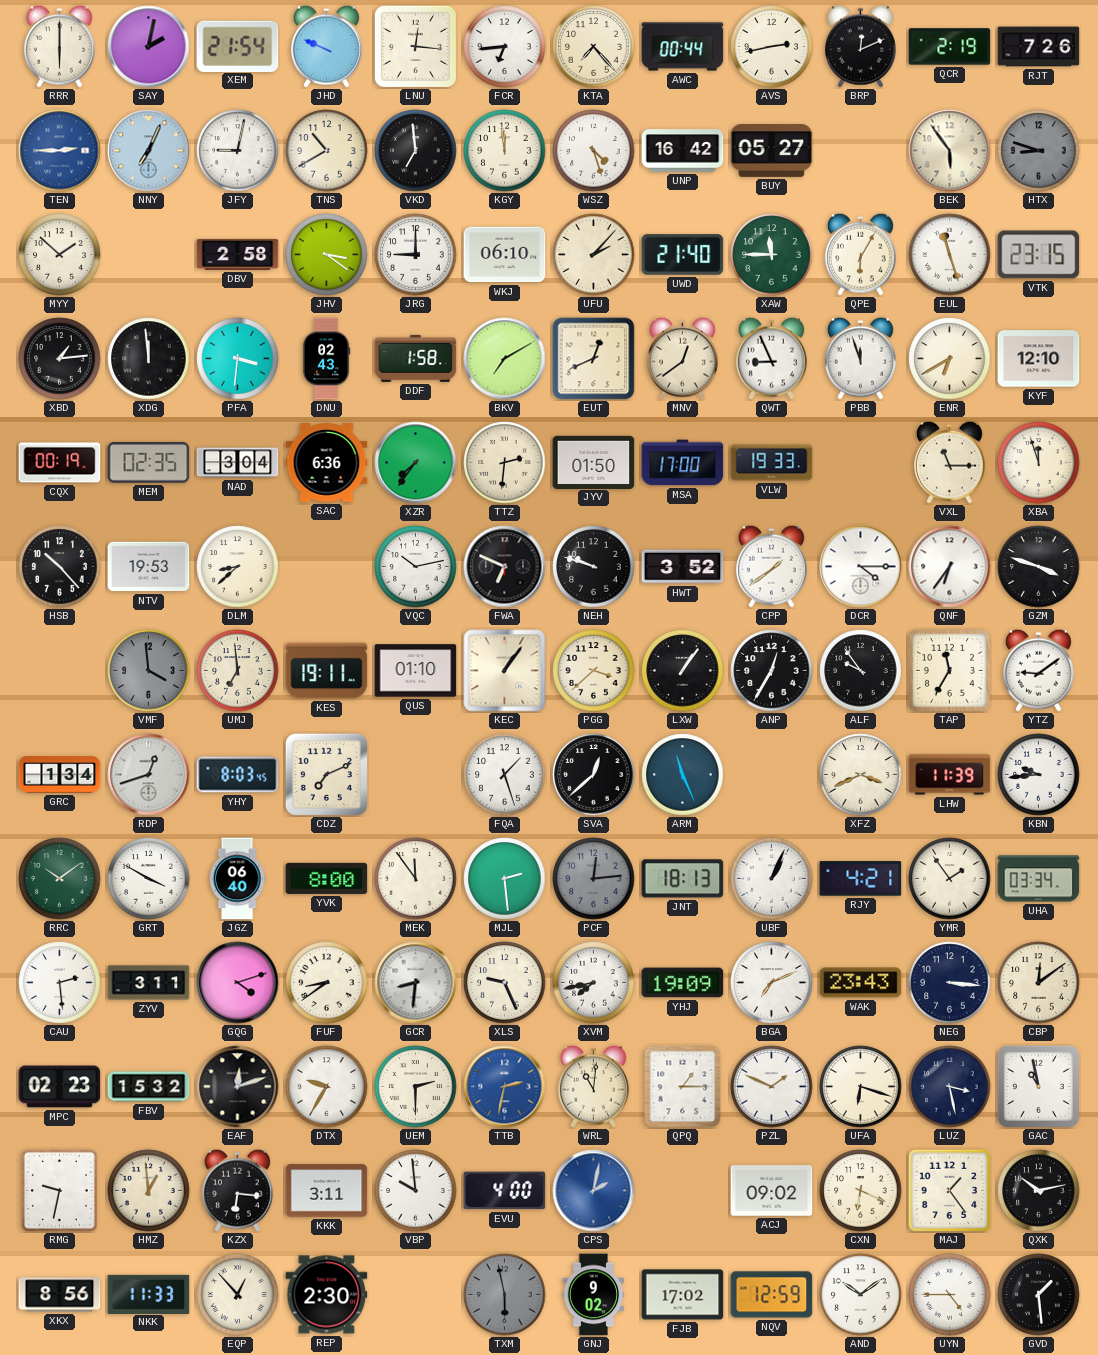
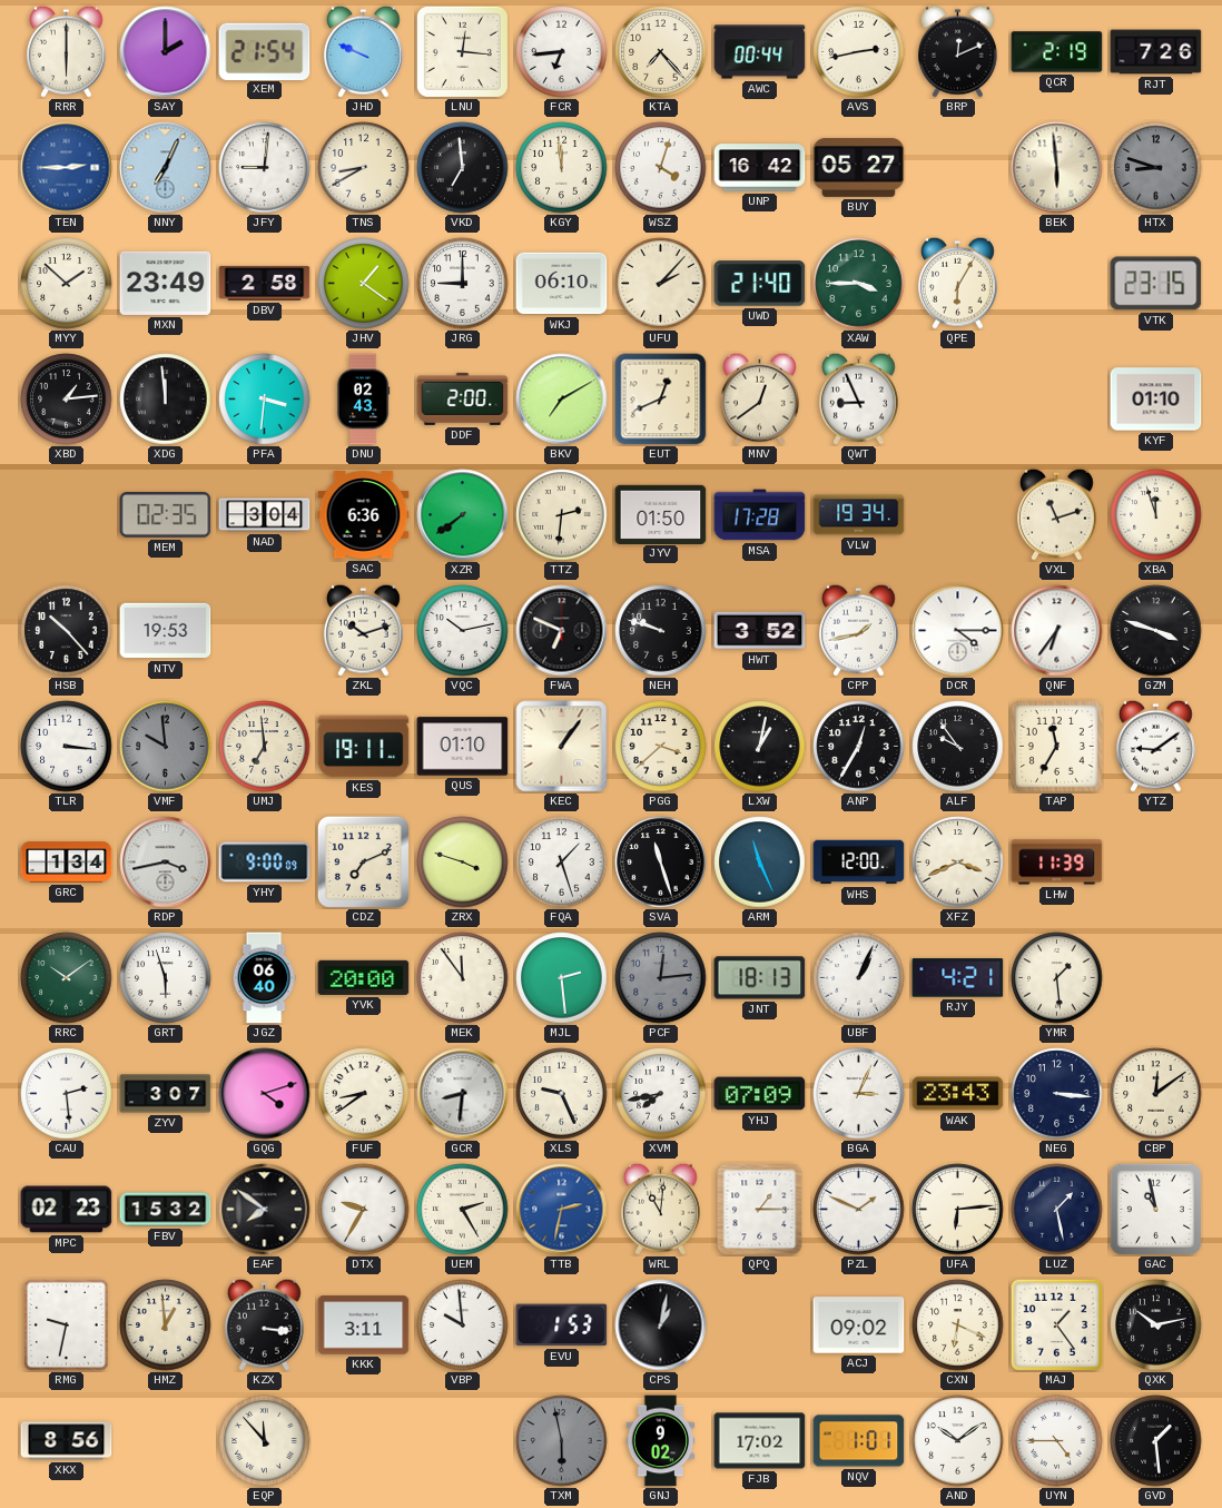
SAY: 2:02 -> 2:00 (166, 52)
JFY: 9:02 -> 9:01 (265, 168)
TNS: 10:40 -> 8:40 (364, 168)
WSZ: 4:27 -> 4:03 (661, 168)
BEK: 5:54 -> 5:59 (1057, 168)
MXN: none -> 23:49 (166, 283)
JHV: 3:21 -> 1:21 (364, 284)
XAW: 11:45 -> 3:45 (859, 284)
EUL: 11:27 -> none (950, 255)
DDF: 1:58 -> 2:00 (463, 398)
PBB: 11:57 -> none (860, 358)
ENR: 6:40 -> none (950, 359)
KYF: 12:10 -> 01:10 (1156, 400)
CQX: 00:19 -> none (60, 463)
XZR: 7:36 -> 7:39 (463, 515)
MSA: 17:00 -> 17:28 (760, 515)
VLW: 19:33 -> 19:34 (859, 515)
VXL: 11:15 -> 11:12 (1056, 514)
DLM: 8:38 -> none (238, 567)
ZKL: none -> 10:12 (363, 630)
CPP: 1:39 -> 1:43 (858, 630)
TLR: none -> 3:16 (67, 747)
VMF: 3:59 -> 9:59 (166, 747)
LXW: 1:06 -> 1:02 (760, 747)
RDP: 12:42 -> 3:43 (166, 863)
YHY: 8:03 -> 9:00 (265, 863)
ZRX: none -> 3:48 (463, 863)
SVA: 12:38 -> 11:27 (661, 863)
WHS: none -> 12:00 (859, 863)
KBN: 9:44 -> none (1039, 775)
GRT: 3:50 -> 5:57 (166, 978)
YVK: 8:00 -> 20:00 (364, 977)
YMR: 1:54 -> 1:29 (1057, 978)
UHA: 03:34 -> none (1039, 879)
ZYV: 3:11 -> 3:07 (166, 1094)
YHJ: 19:09 -> 07:09 (760, 1094)
BGA: 7:11 -> 3:04 (859, 1094)
EAF: 12:12 -> 7:51 (265, 1210)
UEM: 2:30 -> 2:25 (463, 1210)
UFA: 6:18 -> 6:14 (958, 1210)
LUZ: 3:28 -> 1:28 (1057, 1210)
KZX: 6:16 -> 3:16 (264, 1324)
EVU: 4:00 -> 1:53 (562, 1325)
CPS: 2:02 -> 1:02 (661, 1325)
CPS dial: blue -> black (661, 1325)
NKK: 11:33 -> none (149, 1294)
EQP: 12:53 -> 11:53 (265, 1441)
REP: 2:30 -> none (327, 1295)
NQV: 12:59 -> 1:01 (859, 1441)
